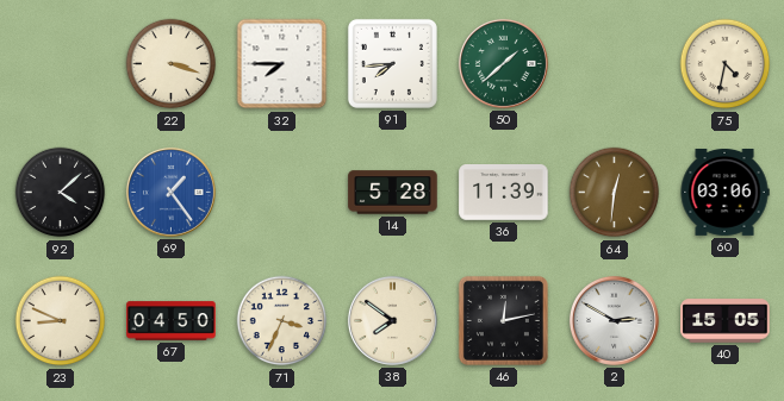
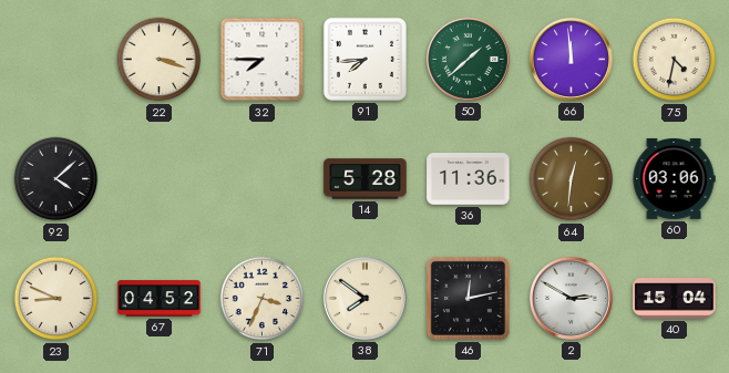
66: none -> 11:59 (571, 59)
69: 1:24 -> none (170, 192)
36: 11:39 -> 11:36 (469, 179)
67: 04:50 -> 04:52 (160, 299)
40: 15:05 -> 15:04 (675, 299)
